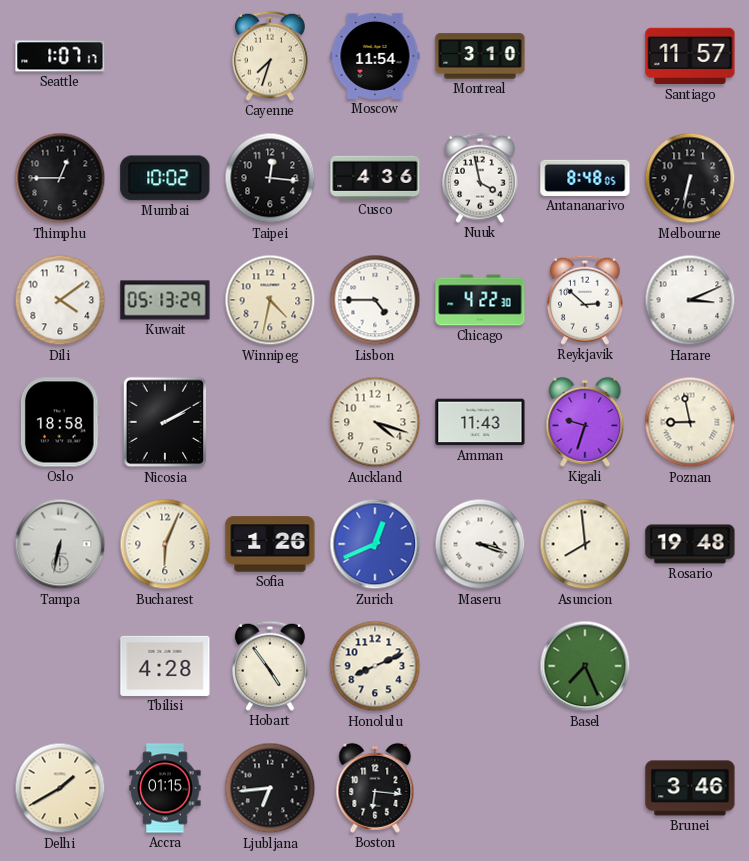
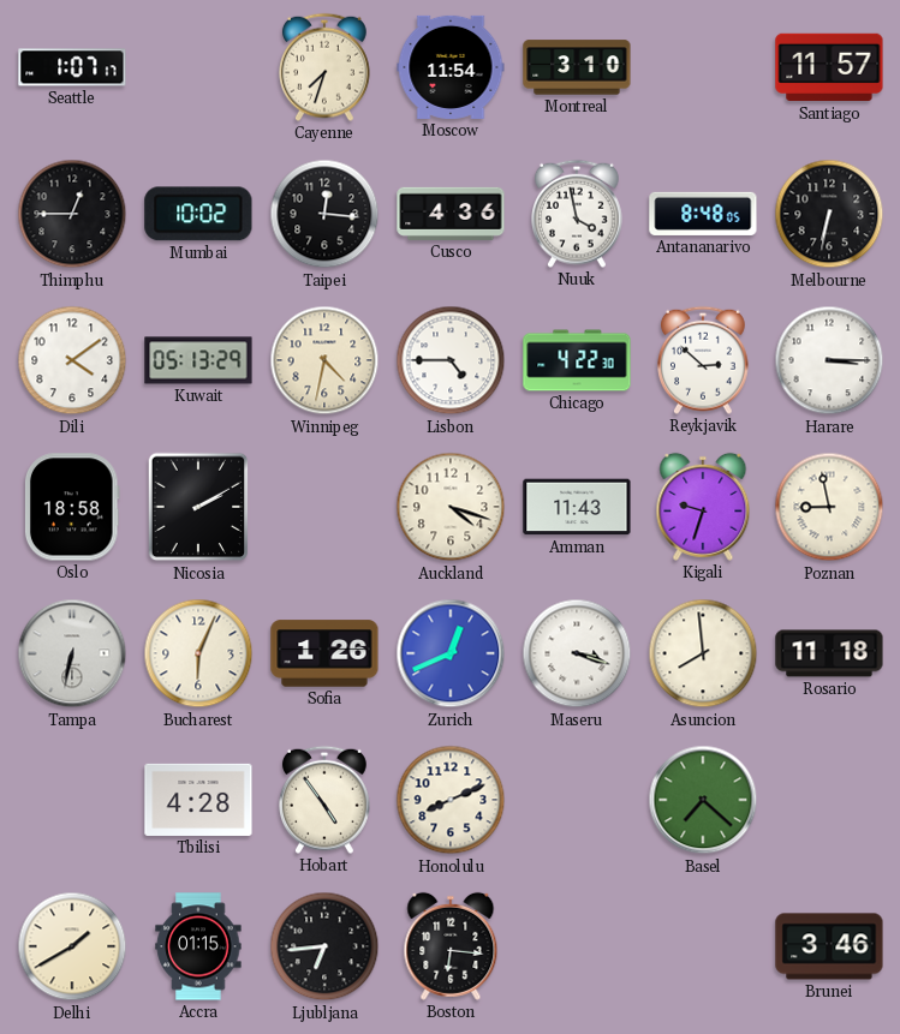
Harare: 3:11 -> 3:15 (829, 360)
Rosario: 19:48 -> 11:18 (829, 653)
Basel: 7:26 -> 7:22 (703, 800)
